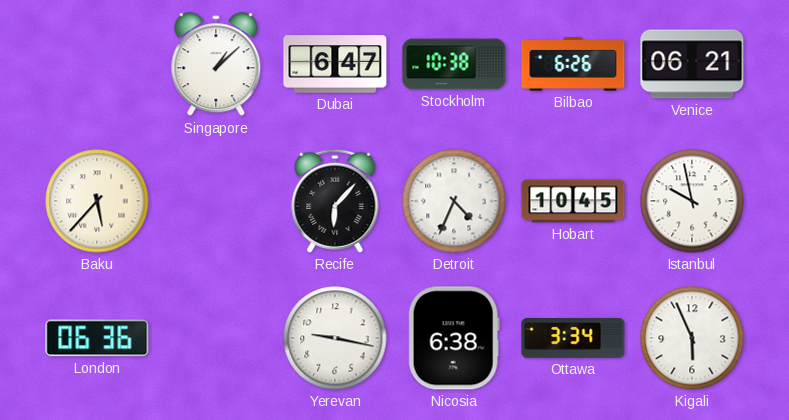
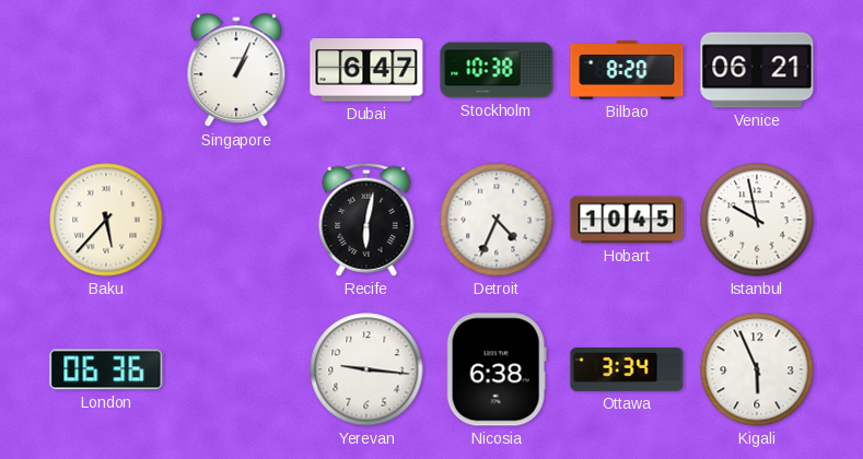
Singapore: 1:08 -> 1:04 (236, 71)
Bilbao: 6:26 -> 8:20 (627, 70)
Recife: 6:07 -> 6:02 (366, 220)
Yerevan: 9:17 -> 9:16 (366, 369)
